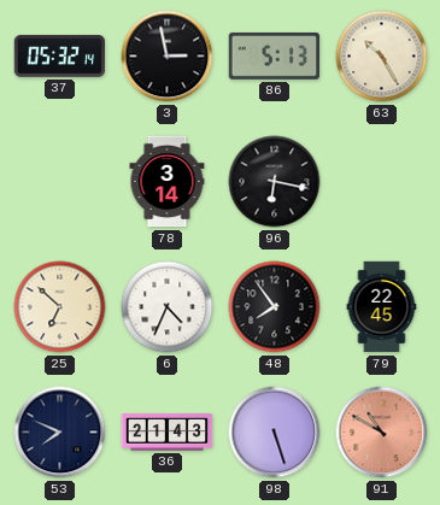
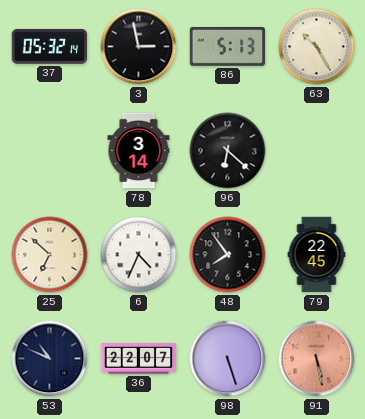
96: 6:17 -> 6:22 (228, 151)
53: 7:49 -> 10:49 (50, 359)
36: 21:43 -> 22:07 (139, 359)
91: 10:50 -> 5:28 (317, 359)
